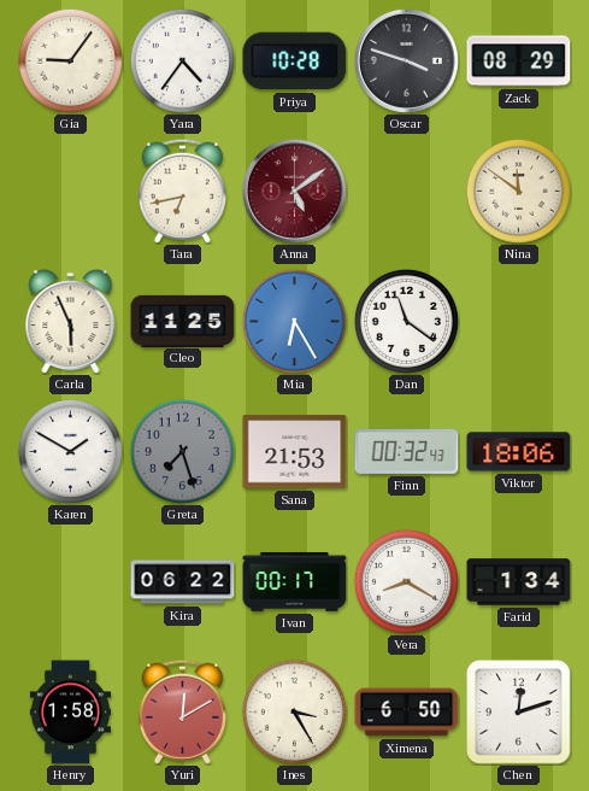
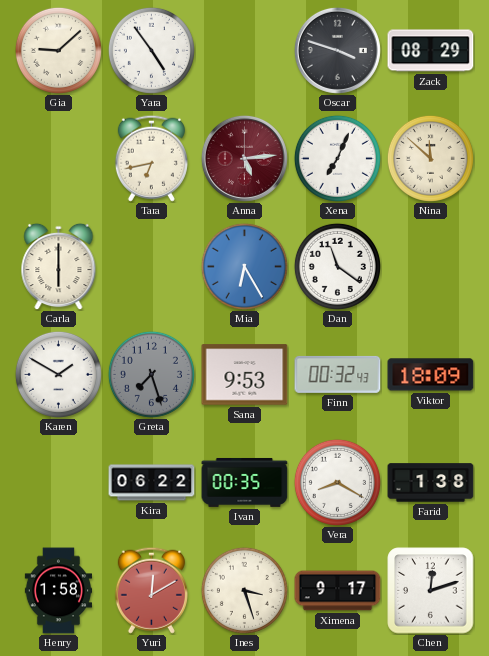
Gia: 9:06 -> 9:08 (58, 50)
Yara: 4:36 -> 4:54 (151, 50)
Priya: 10:28 -> none (295, 61)
Anna: 5:09 -> 5:14 (244, 158)
Xena: none -> 7:04 (337, 158)
Nina: 11:51 -> 11:52 (430, 158)
Carla: 5:56 -> 6:00 (59, 266)
Cleo: 11:25 -> none (183, 321)
Sana: 21:53 -> 9:53 (245, 375)
Viktor: 18:06 -> 18:09 (431, 375)
Ivan: 00:17 -> 00:35 (245, 482)
Farid: 1:34 -> 1:38 (431, 483)
Ines: 3:25 -> 3:27 (244, 590)
Ximena: 6:50 -> 9:17 (338, 591)
